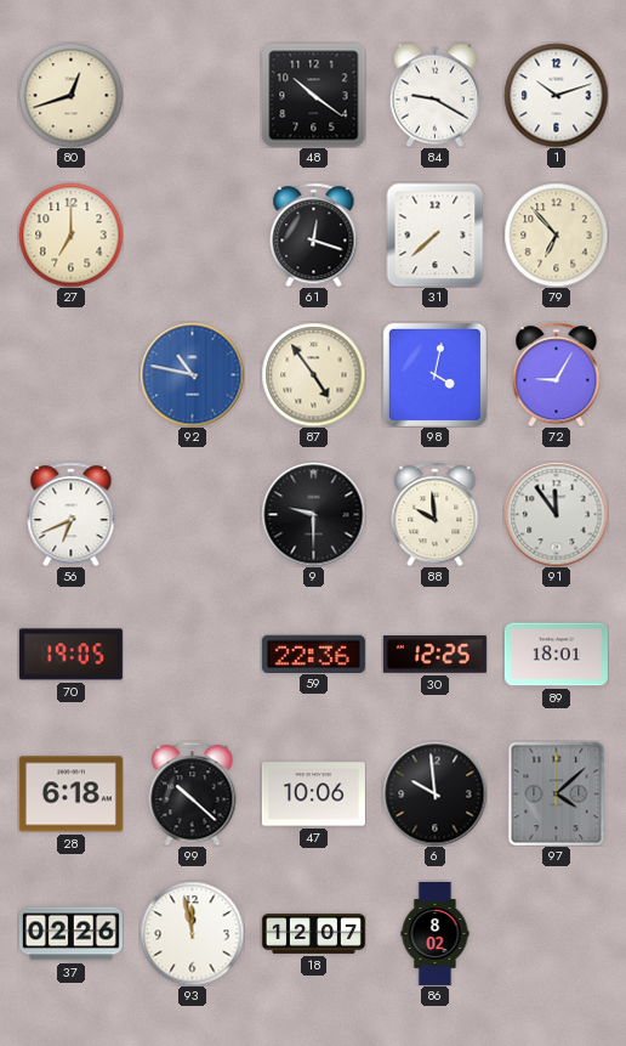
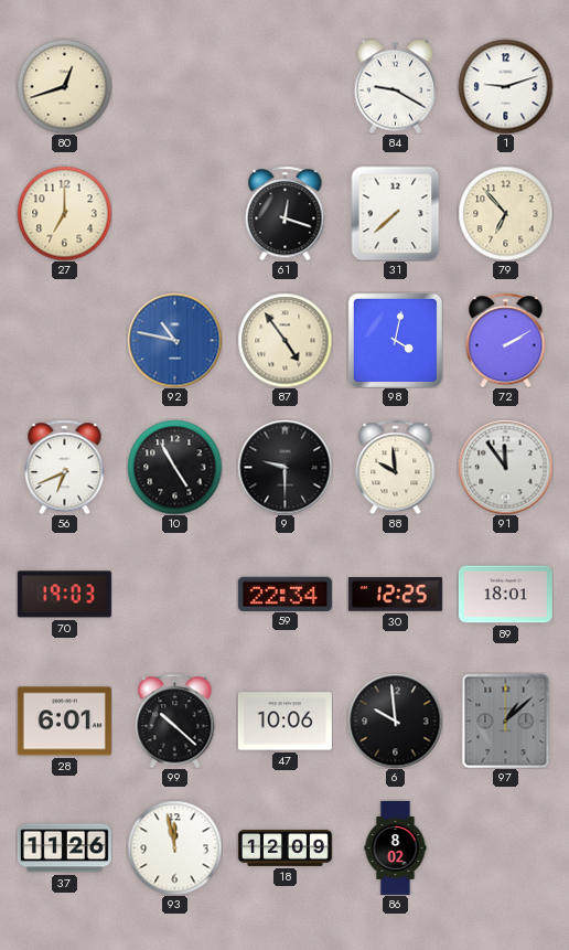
48: 10:21 -> none (313, 95)
1: 10:12 -> 9:12 (505, 86)
72: 9:05 -> 2:10 (506, 340)
10: none -> 4:55 (174, 467)
70: 19:05 -> 19:03 (64, 595)
59: 22:36 -> 22:34 (284, 594)
28: 6:18 -> 6:01 (64, 722)
97: 4:08 -> 1:08 (506, 720)
37: 02:26 -> 11:26 (64, 848)
18: 12:07 -> 12:09 (284, 847)
